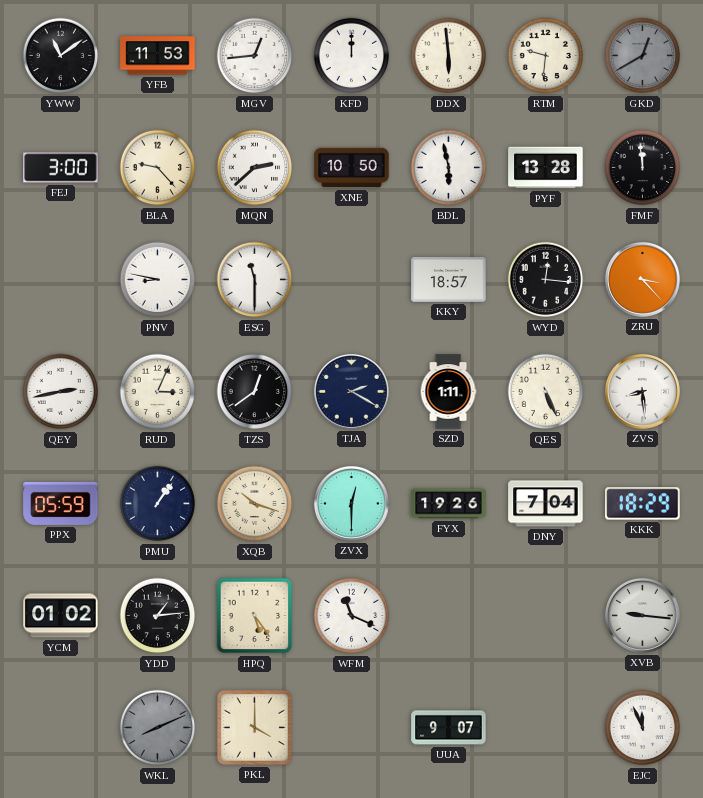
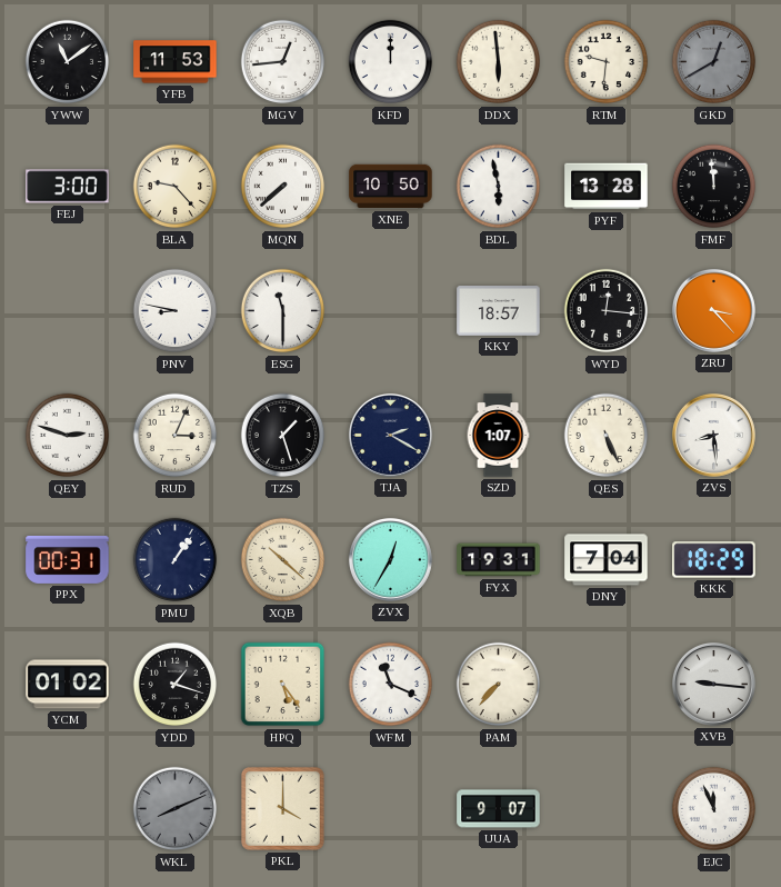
MQN: 2:38 -> 7:38 (283, 187)
QEY: 2:43 -> 2:48 (68, 436)
TZS: 12:39 -> 1:27 (283, 436)
SZD: 1:11 -> 1:07 (498, 436)
PPX: 05:59 -> 00:31 (68, 559)
XQB: 10:18 -> 10:22 (283, 560)
ZVX: 12:30 -> 12:35 (390, 559)
FYX: 19:26 -> 19:31 (499, 560)
YDD: 1:14 -> 1:18 (176, 685)
PAM: none -> 7:37 (499, 685)
